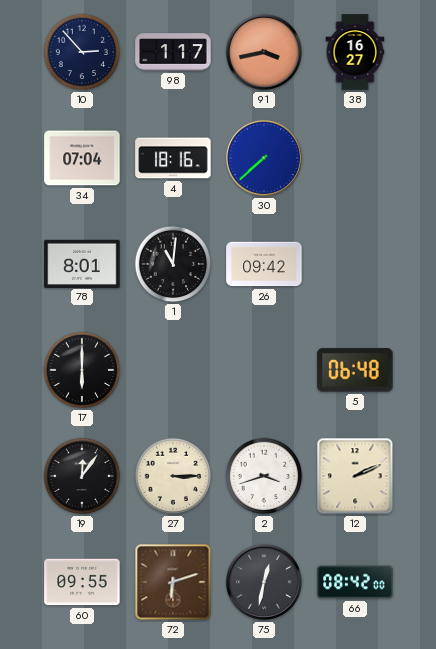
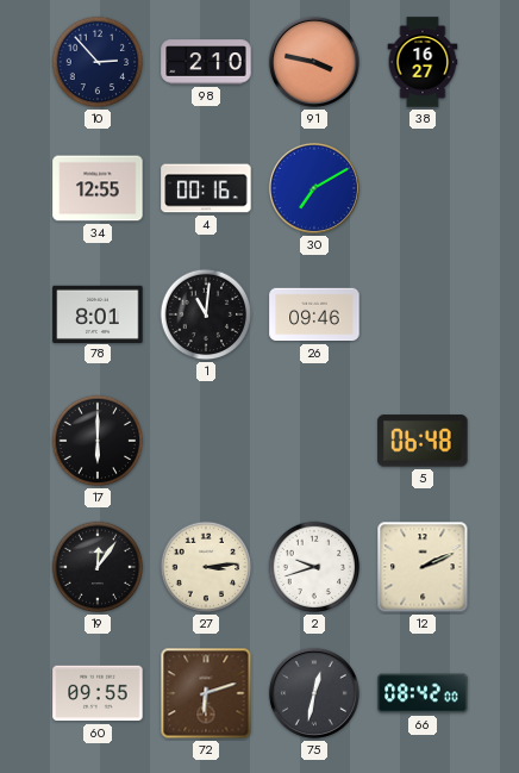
98: 1:17 -> 2:10 (206, 62)
91: 3:43 -> 3:47 (314, 62)
34: 07:04 -> 12:55 (98, 188)
4: 18:16 -> 00:16 (206, 188)
30: 7:38 -> 7:10 (314, 188)
26: 09:42 -> 09:46 (314, 314)
27: 3:15 -> 3:14 (206, 567)
2: 3:42 -> 9:42 (314, 567)
